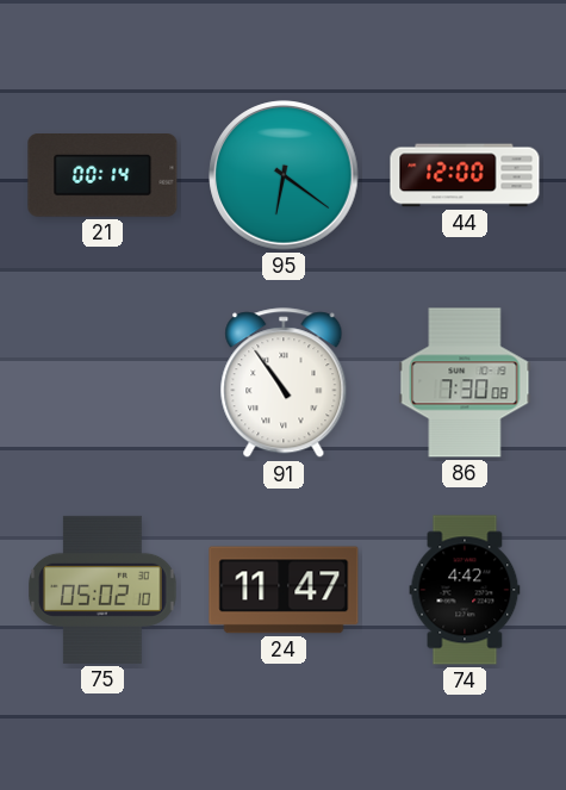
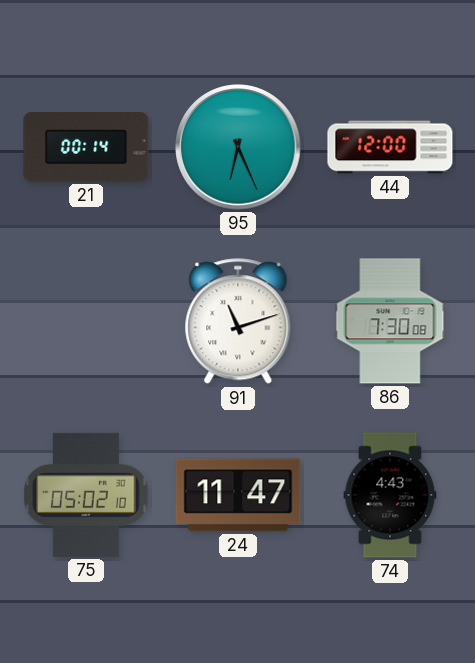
95: 6:21 -> 6:26 (238, 147)
91: 10:54 -> 11:12 (238, 322)
74: 4:42 -> 4:43 (390, 495)
